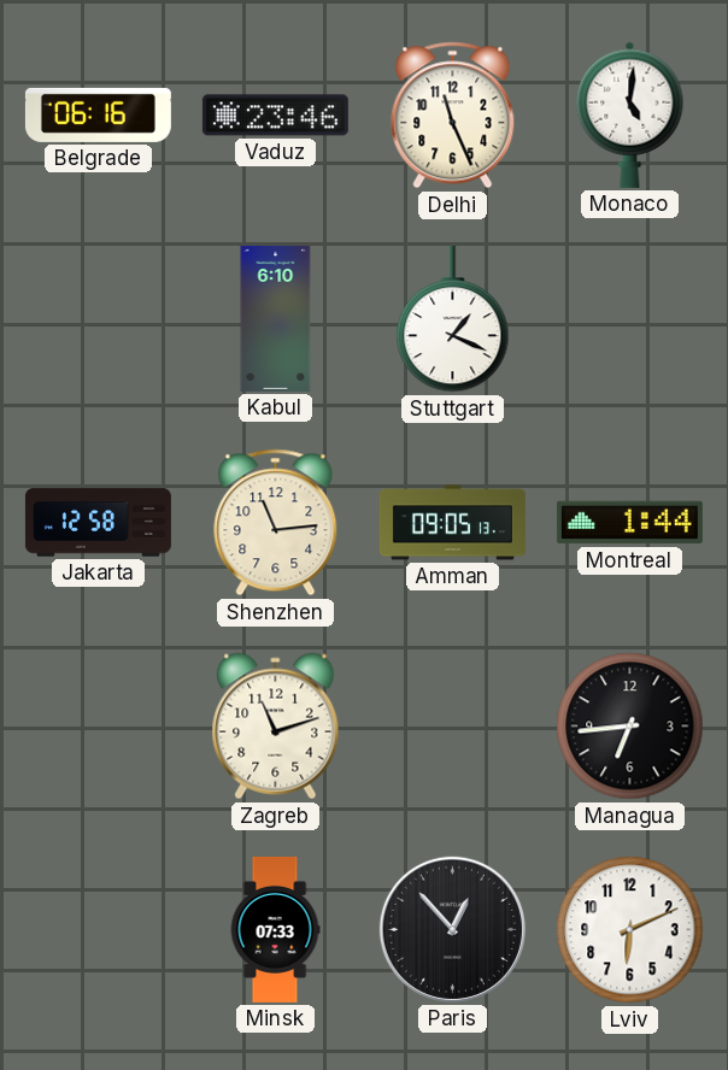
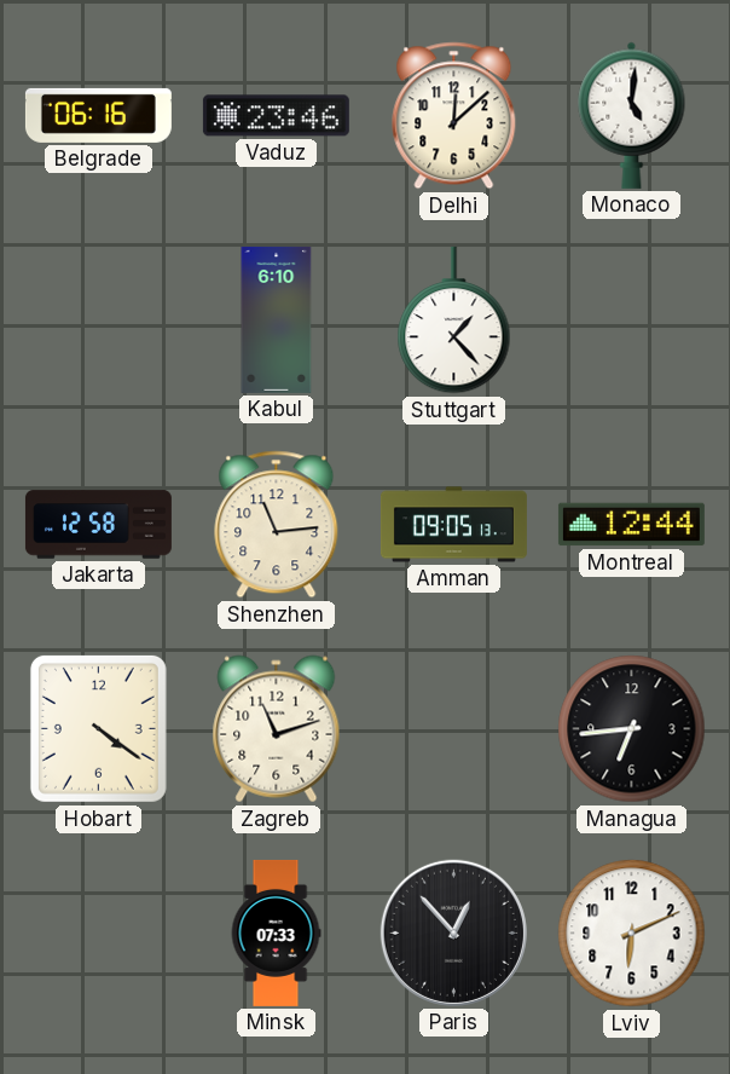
Delhi: 11:26 -> 12:08 (454, 116)
Stuttgart: 1:19 -> 1:23 (454, 321)
Montreal: 1:44 -> 12:44 (631, 525)
Hobart: none -> 4:21 (98, 728)
